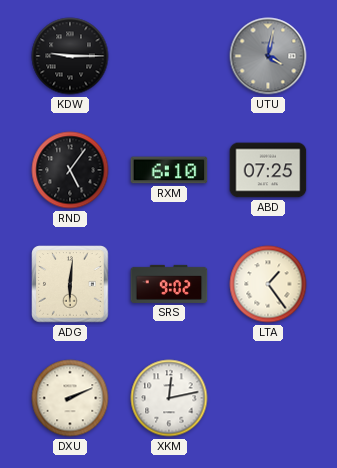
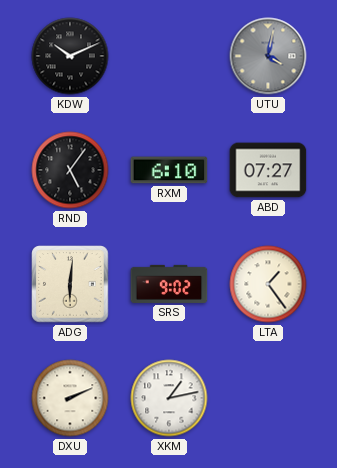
KDW: 9:15 -> 10:11 (70, 56)
ABD: 07:25 -> 07:27 (268, 170)
XKM: 12:13 -> 1:13 (169, 398)
